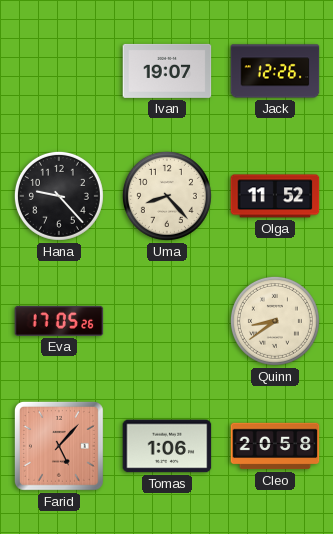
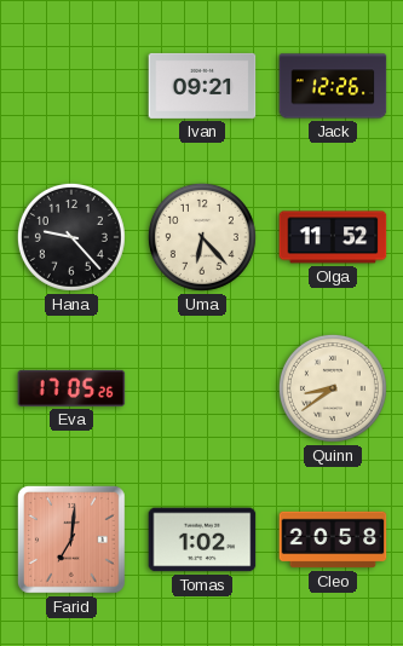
Ivan: 19:07 -> 09:21 (202, 86)
Uma: 8:23 -> 6:23 (202, 237)
Farid: 5:07 -> 7:01 (71, 540)
Tomas: 1:06 -> 1:02 (202, 540)
